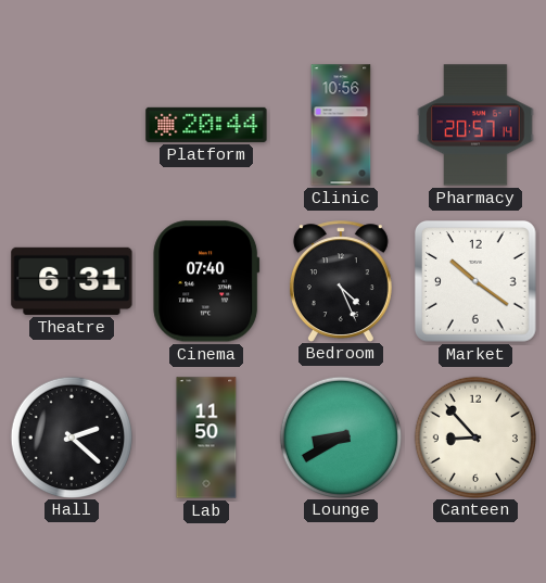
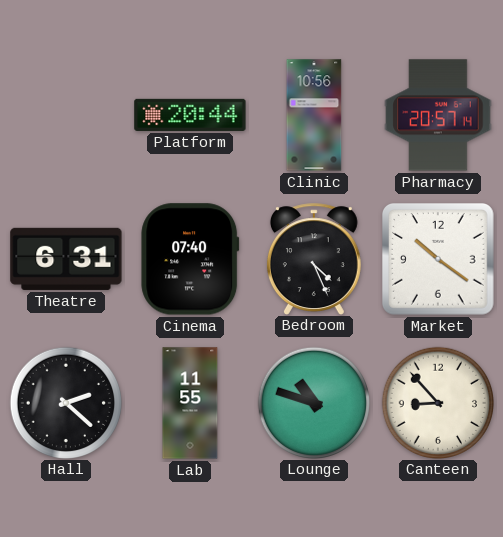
Lab: 11:50 -> 11:55 (190, 403)
Lounge: 8:40 -> 10:48 (313, 402)
